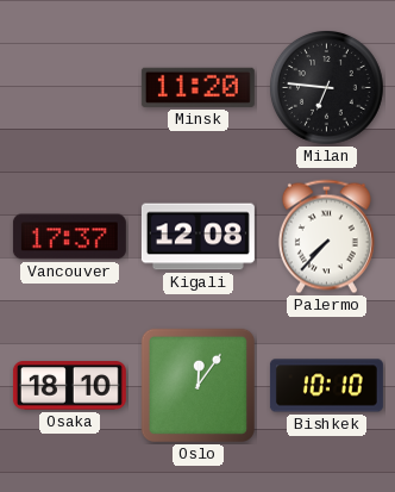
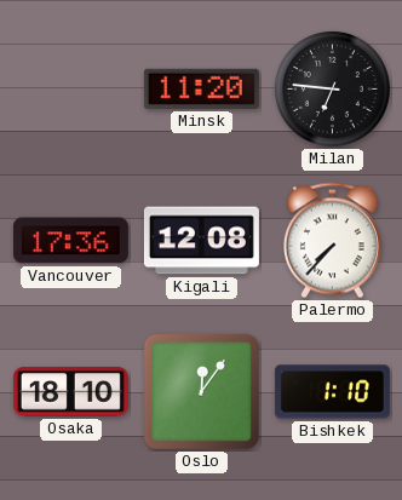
Vancouver: 17:37 -> 17:36 (70, 241)
Bishkek: 10:10 -> 1:10 (332, 392)
